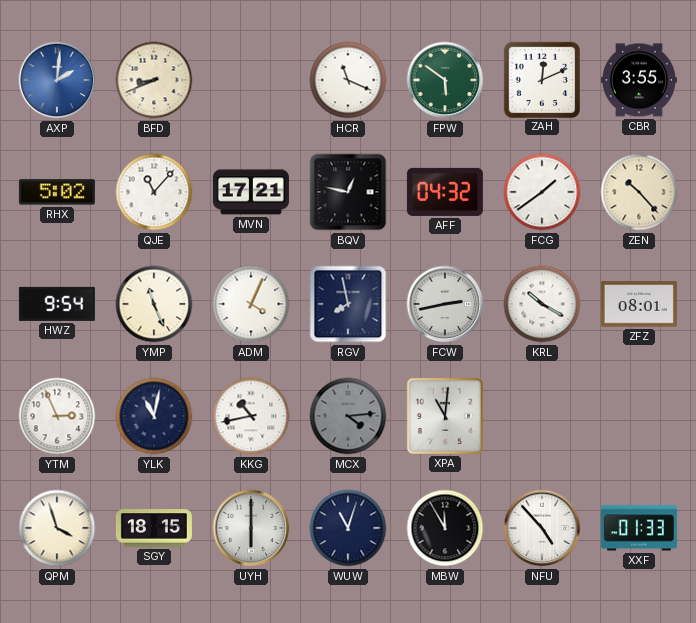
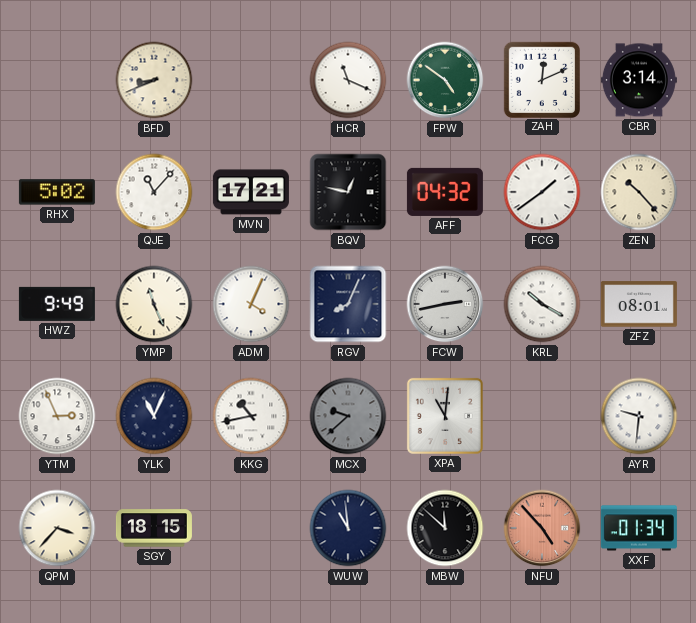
AXP: 2:01 -> none (57, 80)
FPW: 5:51 -> 4:51 (445, 80)
CBR: 3:55 -> 3:14 (639, 80)
HWZ: 9:54 -> 9:49 (57, 304)
RGV: 7:58 -> 8:04 (348, 304)
YLK: 11:02 -> 11:04 (154, 416)
MCX: 4:14 -> 9:38 (348, 416)
AYR: none -> 9:31 (639, 416)
QPM: 3:57 -> 3:37 (57, 528)
UYH: 6:00 -> none (251, 528)
WUW: 11:03 -> 10:59 (348, 528)
MBW: 11:55 -> 11:52 (445, 528)
NFU dial: white -> salmon (542, 528)
XXF: 01:33 -> 01:34 (639, 528)
